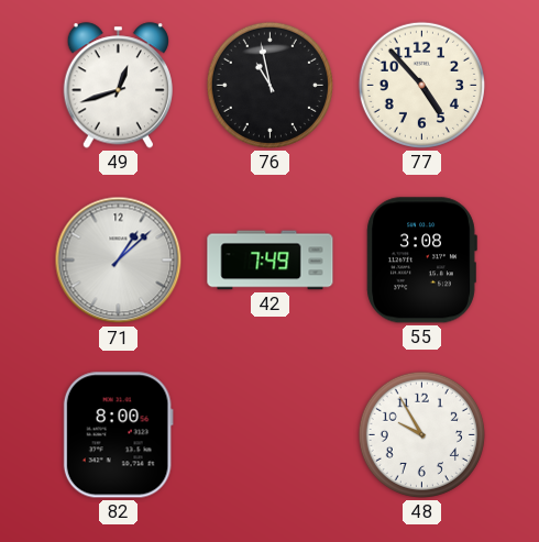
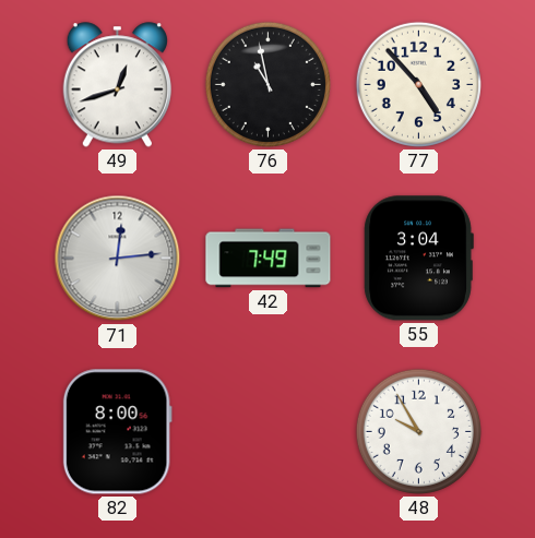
71: 1:08 -> 12:14 (118, 259)
55: 3:08 -> 3:04 (418, 259)
